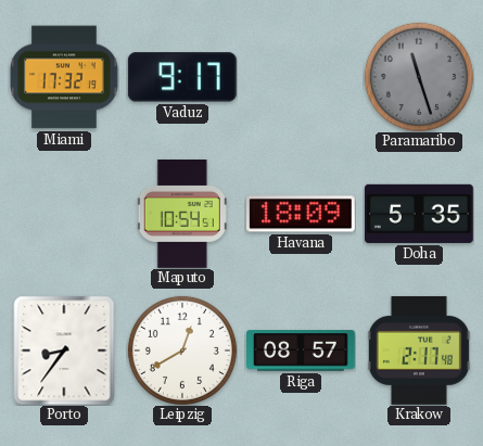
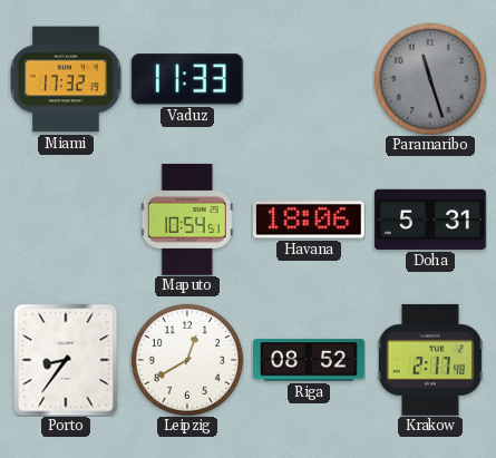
Vaduz: 9:17 -> 11:33 (187, 79)
Havana: 18:09 -> 18:06 (309, 220)
Doha: 5:35 -> 5:31 (430, 220)
Riga: 08:57 -> 08:52 (310, 360)
